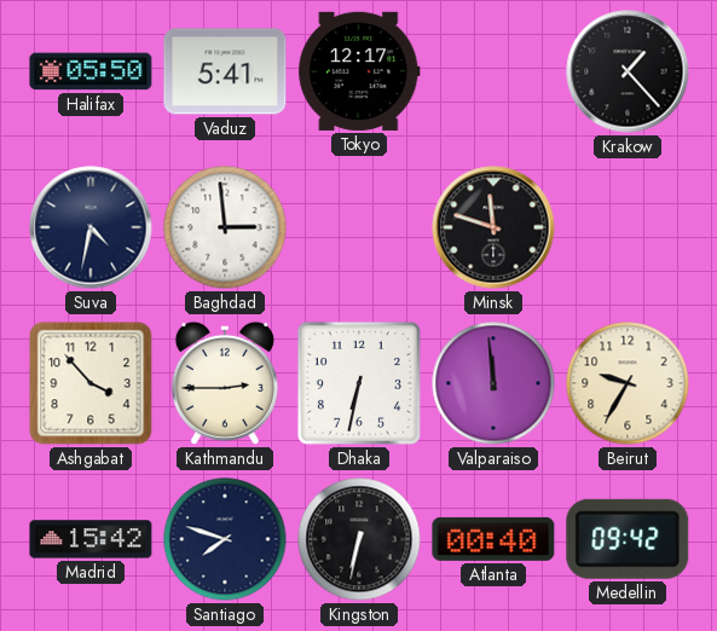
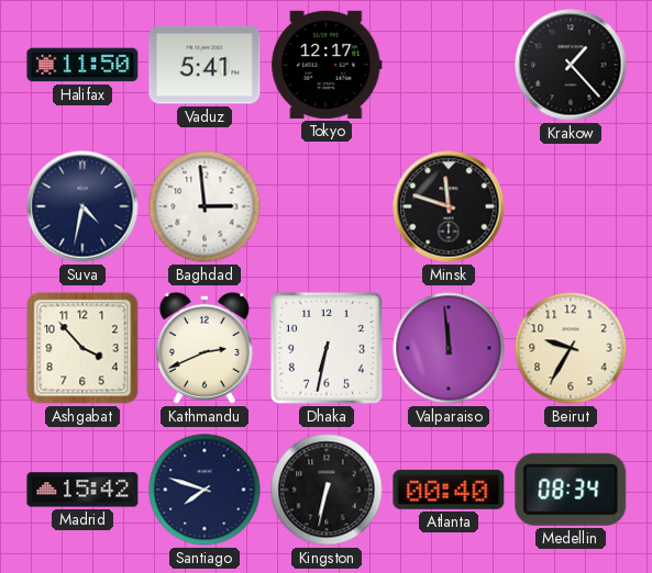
Halifax: 05:50 -> 11:50 (82, 65)
Kathmandu: 2:45 -> 2:41 (205, 348)
Medellin: 09:42 -> 08:34 (571, 490)
